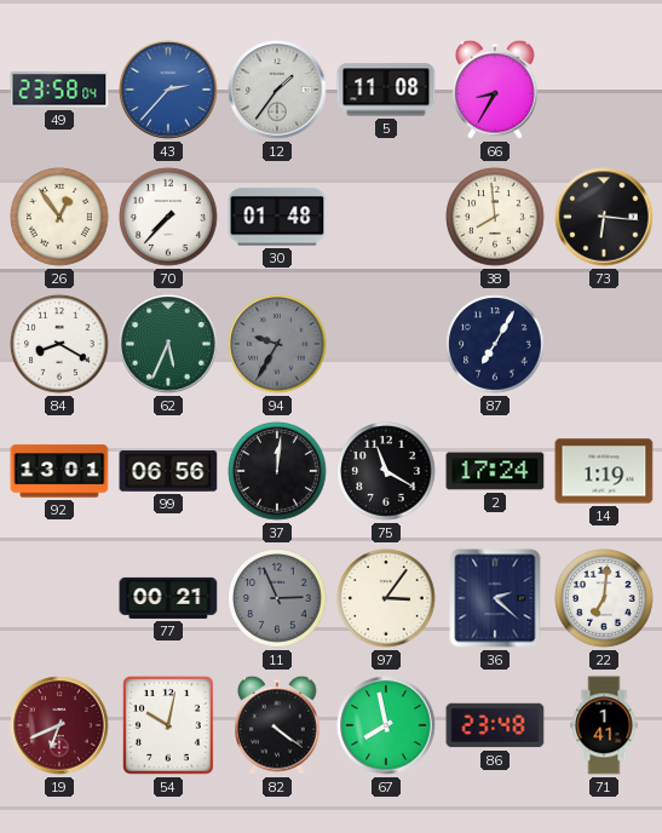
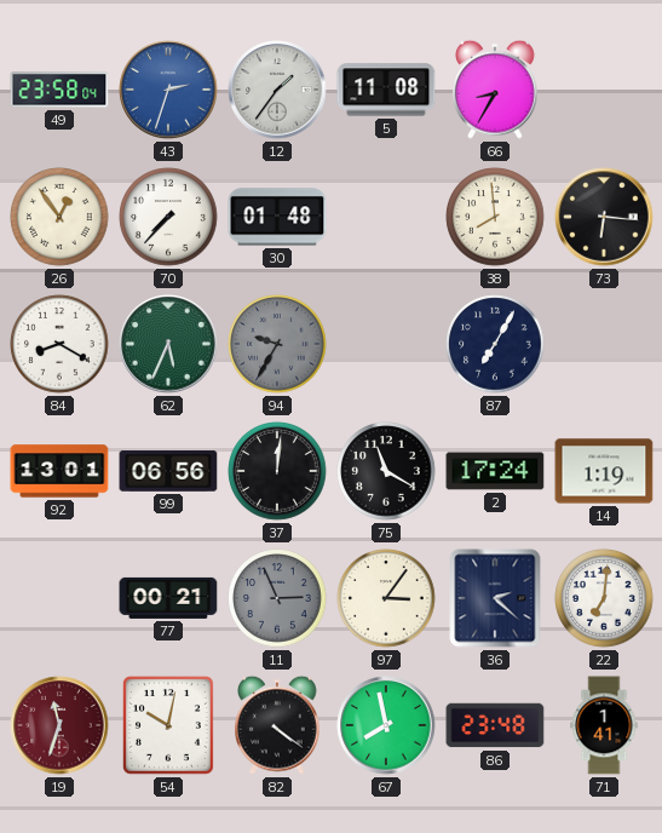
43: 2:37 -> 2:33 (168, 90)
19: 6:41 -> 11:33 (59, 725)
